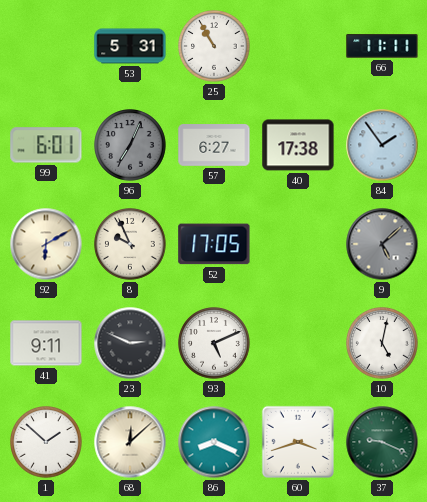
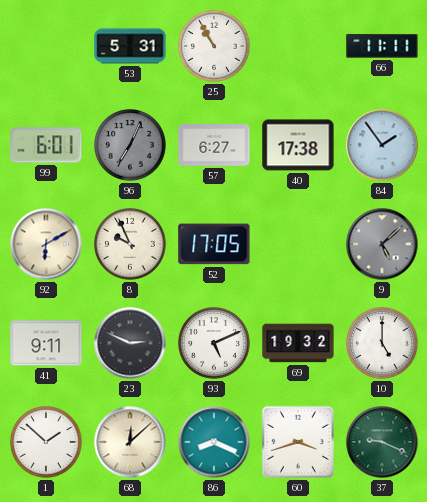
69: none -> 19:32 (298, 343)
10: 5:02 -> 5:00 (382, 343)
